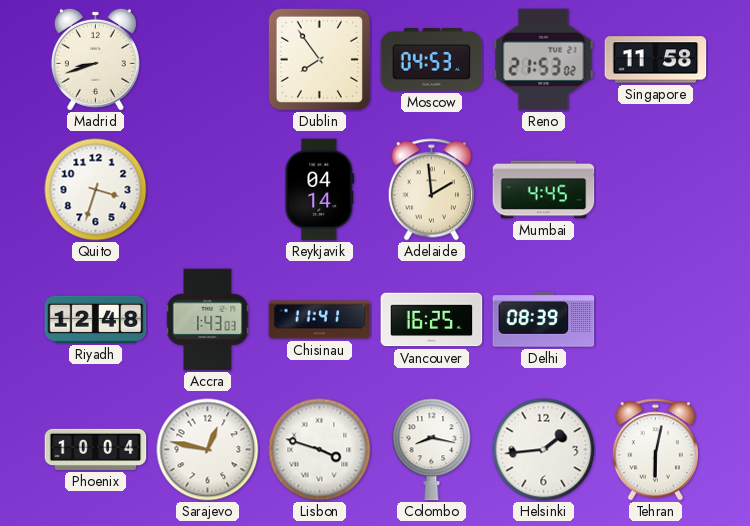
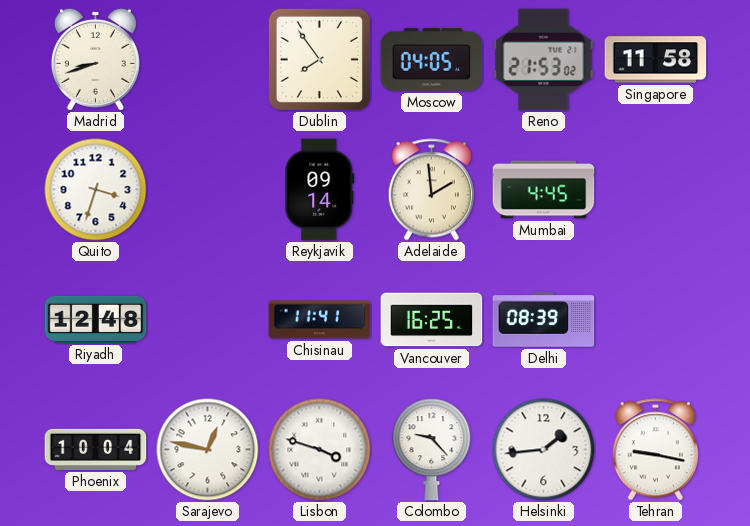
Moscow: 04:53 -> 04:05 (432, 60)
Reykjavik: 04:14 -> 09:14 (320, 190)
Accra: 1:43 -> none (208, 320)
Colombo: 8:17 -> 9:23 (432, 450)
Tehran: 6:02 -> 9:17 (655, 450)
